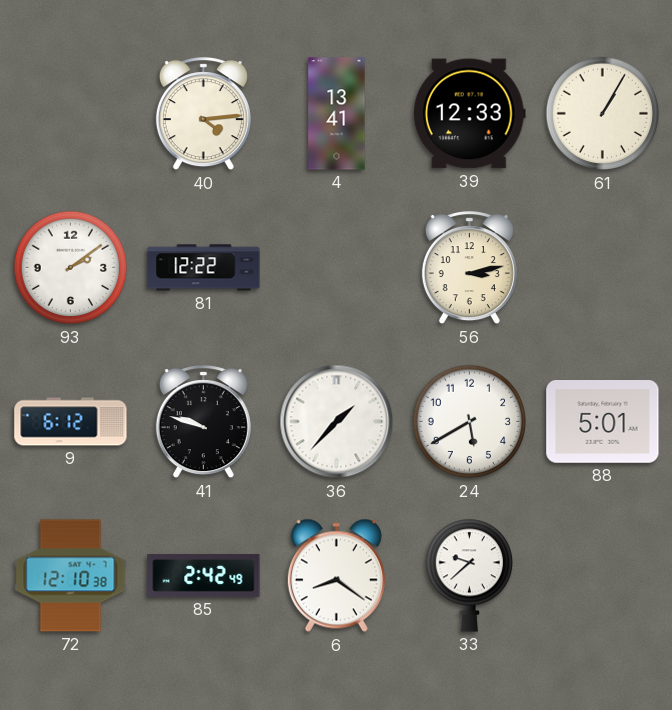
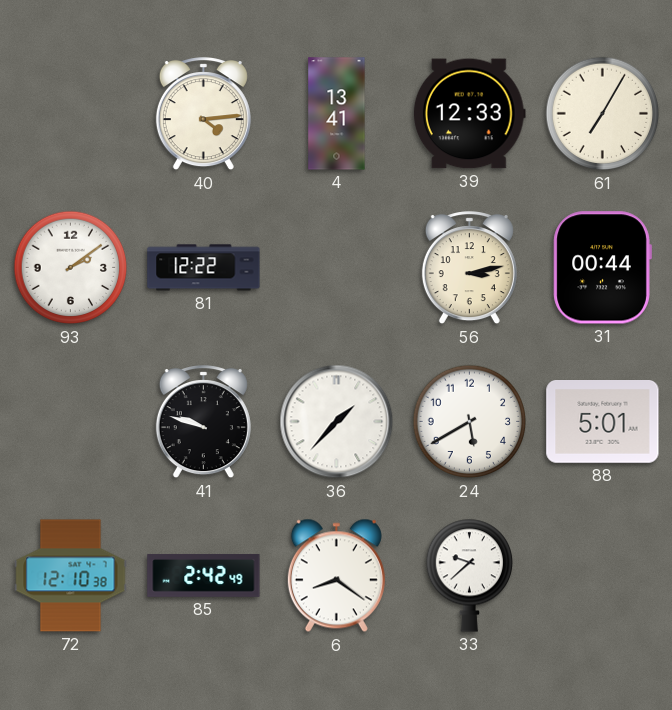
61: 1:05 -> 7:05 (603, 114)
31: none -> 00:44 (602, 268)
9: 6:12 -> none (71, 422)
